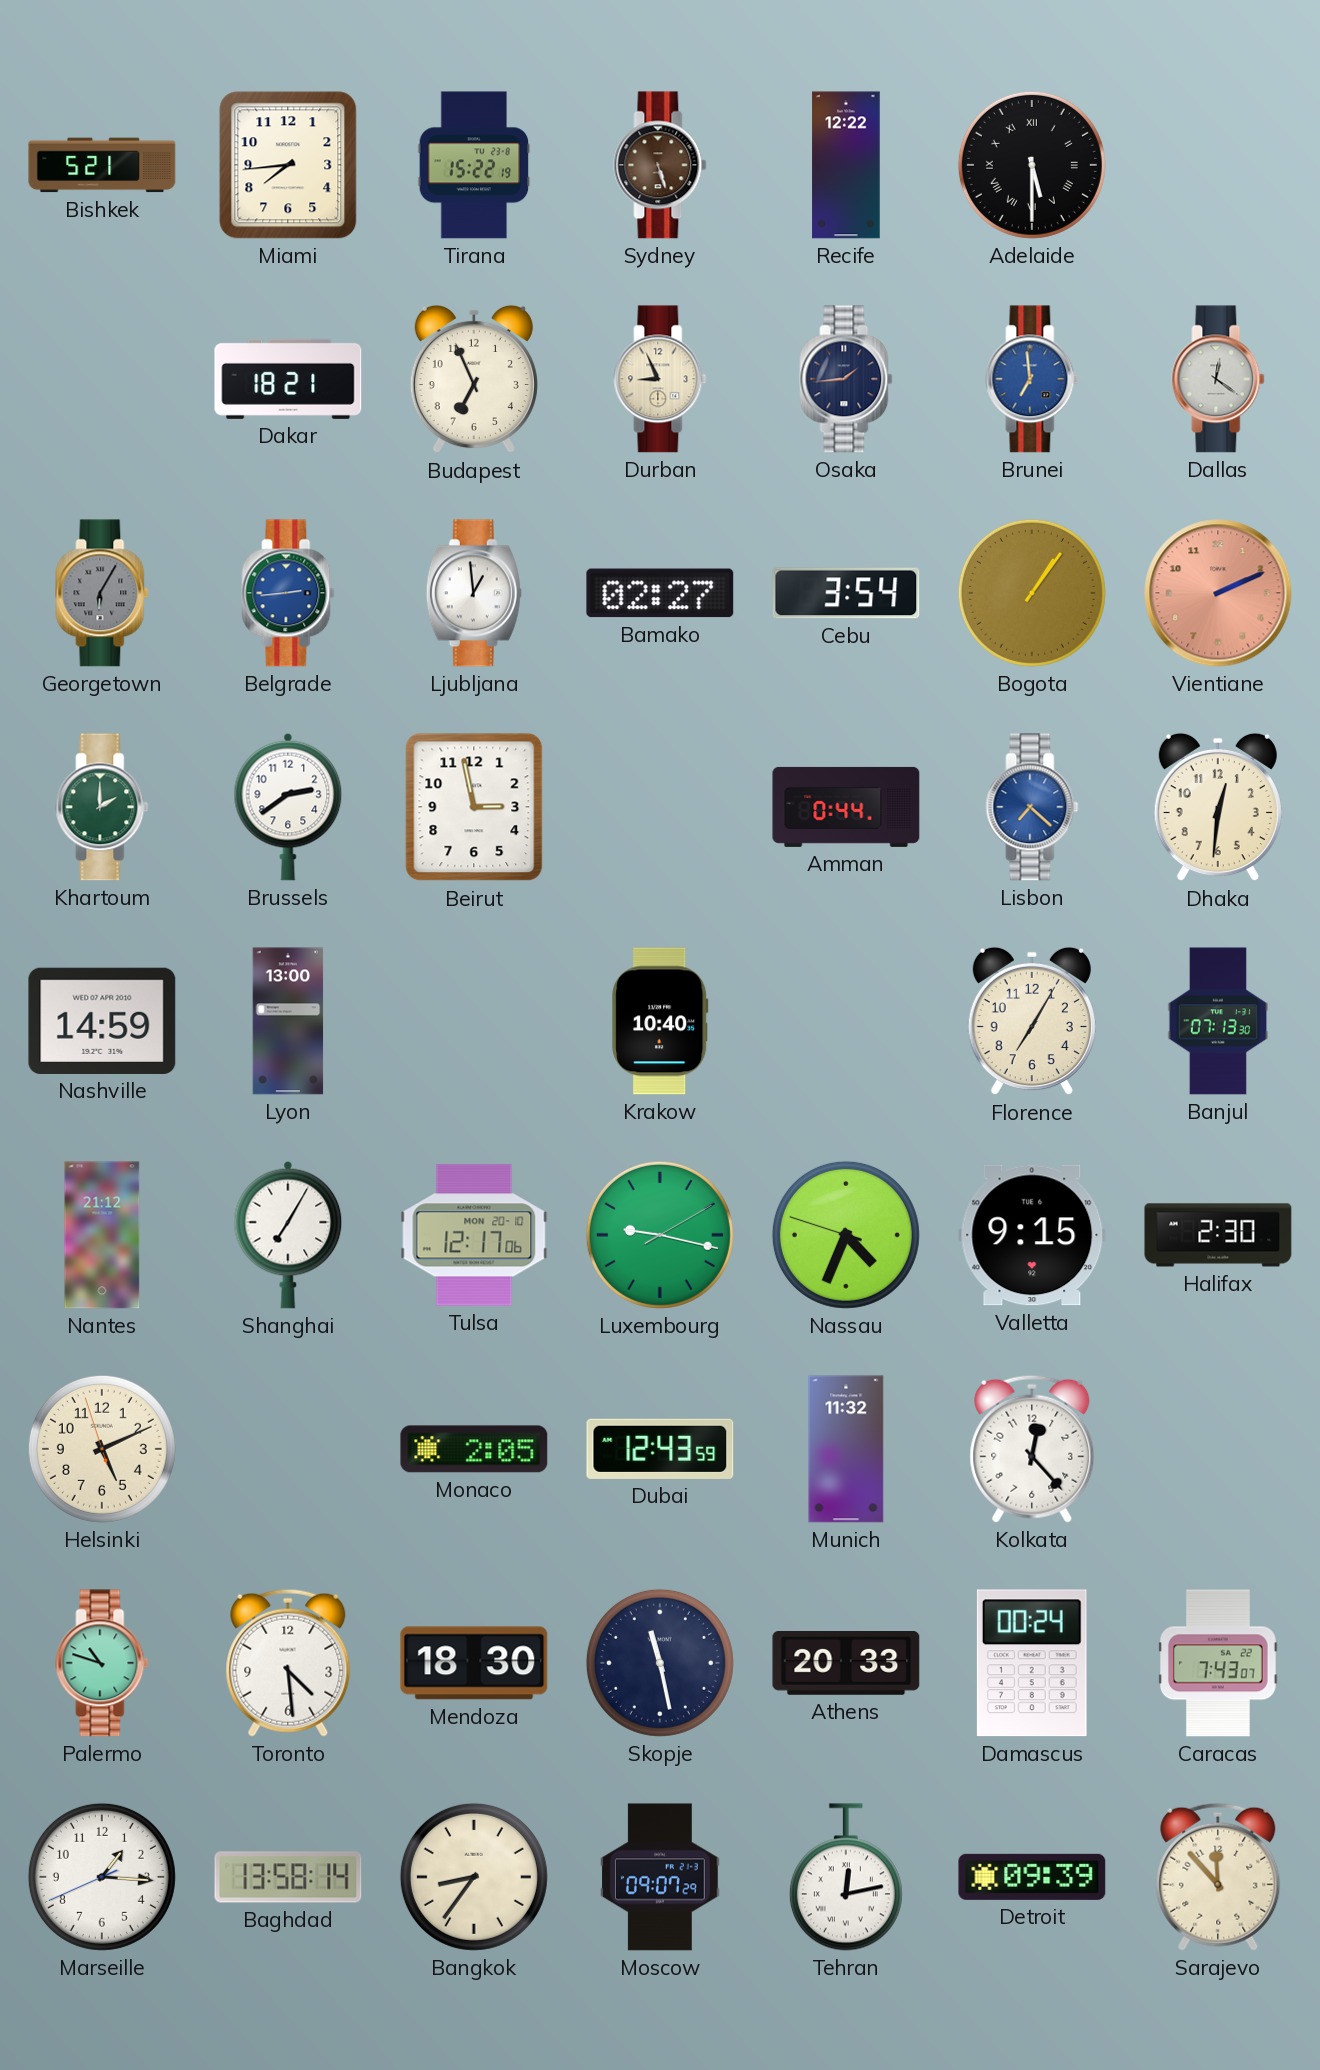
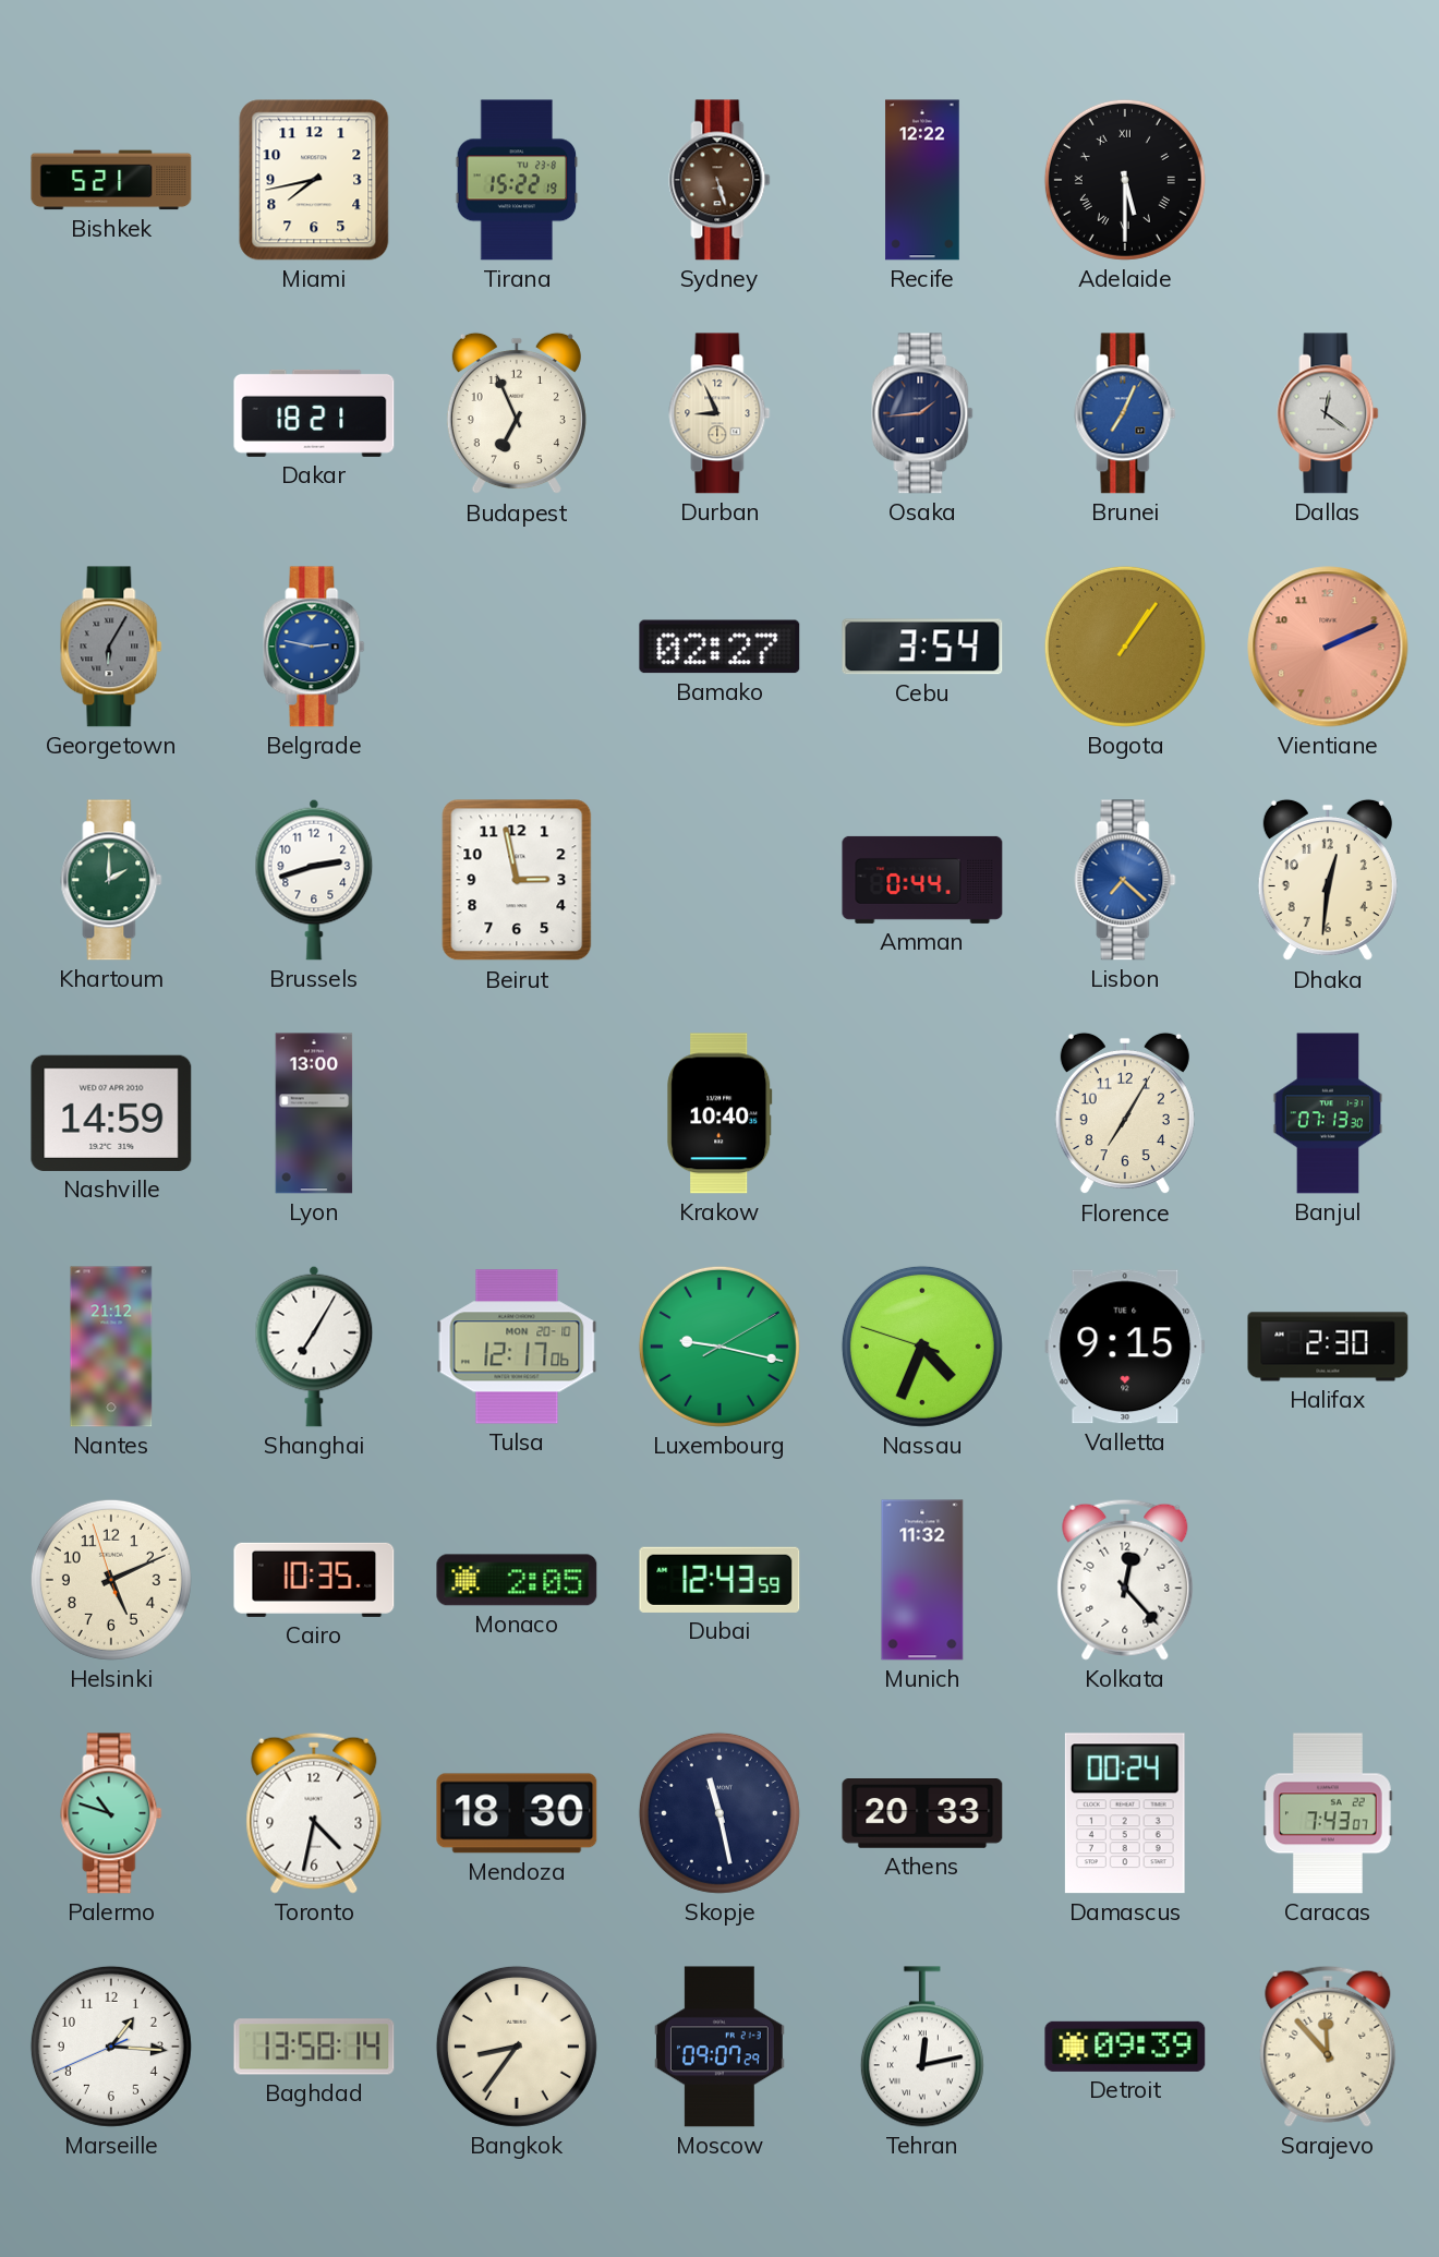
Miami: 7:44 -> 7:43 (314, 180)
Brunei: 6:59 -> 7:04 (1125, 413)
Belgrade: 2:44 -> 2:47 (314, 647)
Ljubljana: 12:59 -> none (474, 593)
Brussels: 2:39 -> 2:42 (314, 880)
Cairo: none -> 10:35 (314, 1580)
Toronto: 4:29 -> 4:32 (314, 1813)
